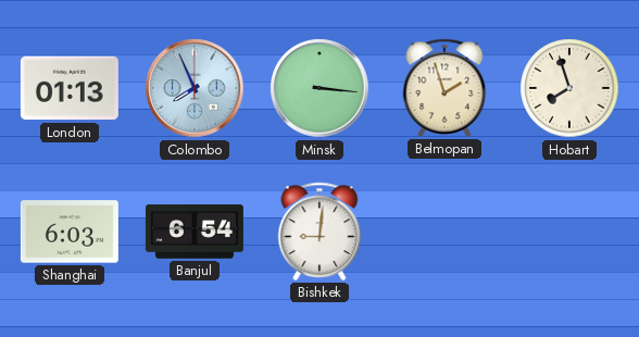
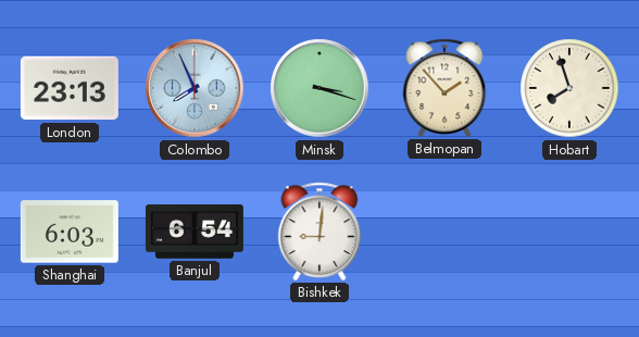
London: 01:13 -> 23:13 (70, 88)
Minsk: 3:16 -> 3:18 (319, 88)
Belmopan: 1:57 -> 1:53 (444, 88)
